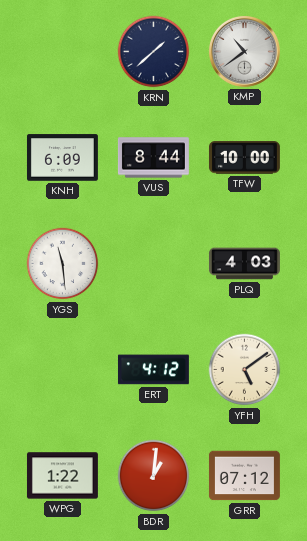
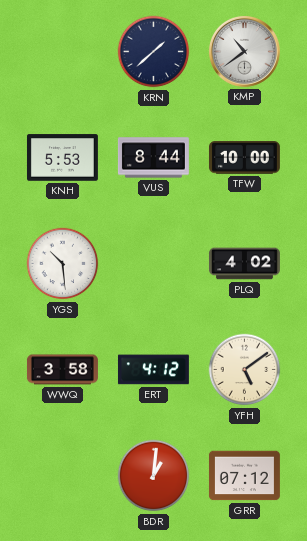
KNH: 6:09 -> 5:53 (62, 158)
YGS: 11:29 -> 10:29 (63, 264)
PLQ: 4:03 -> 4:02 (244, 264)
WWQ: none -> 3:58 (62, 370)
WPG: 1:22 -> none (62, 476)
